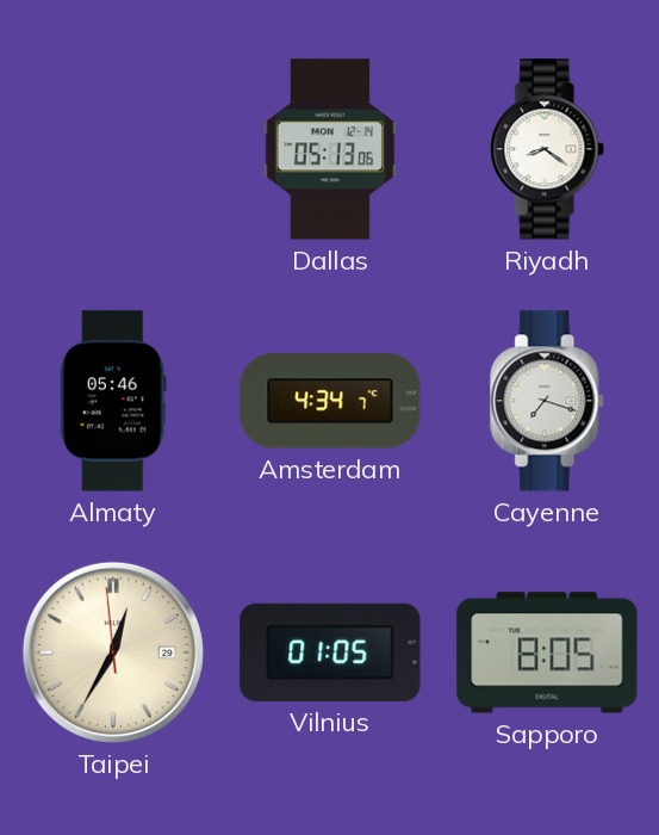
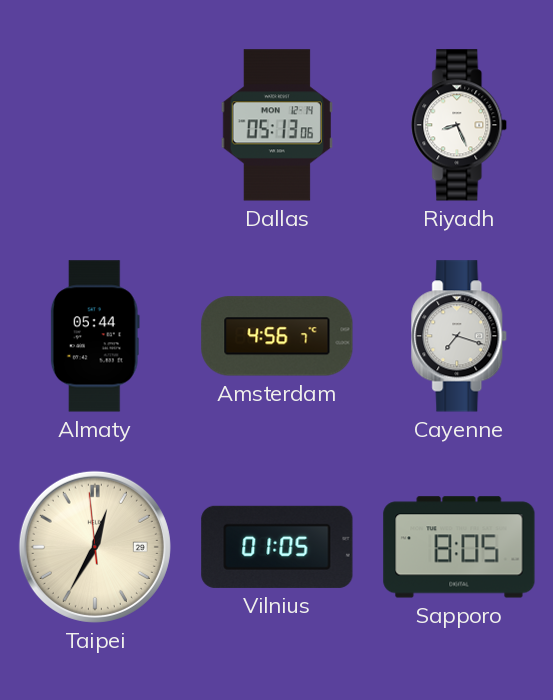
Riyadh: 8:21 -> 8:26 (460, 125)
Almaty: 05:46 -> 05:44 (95, 336)
Amsterdam: 4:34 -> 4:56 (277, 336)
